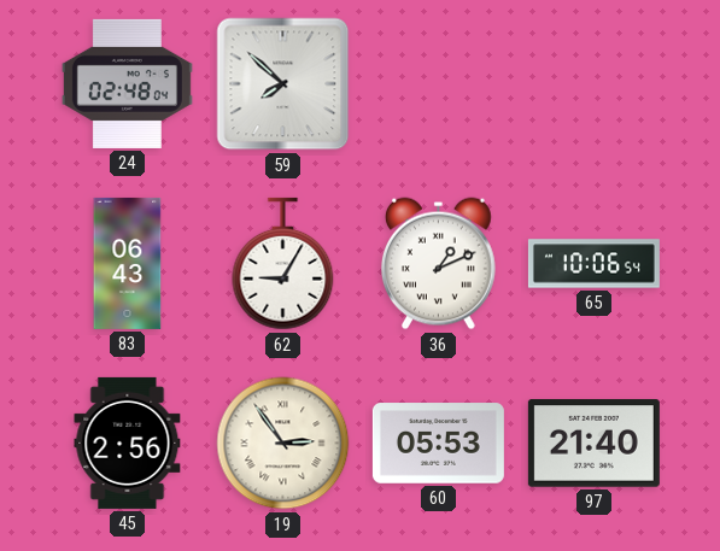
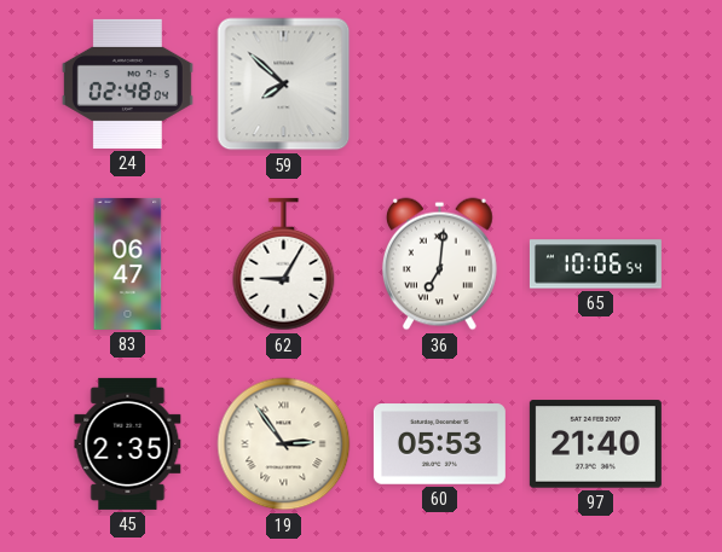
83: 06:43 -> 06:47 (128, 263)
36: 1:11 -> 7:01 (439, 265)
45: 2:56 -> 2:35 (128, 443)
